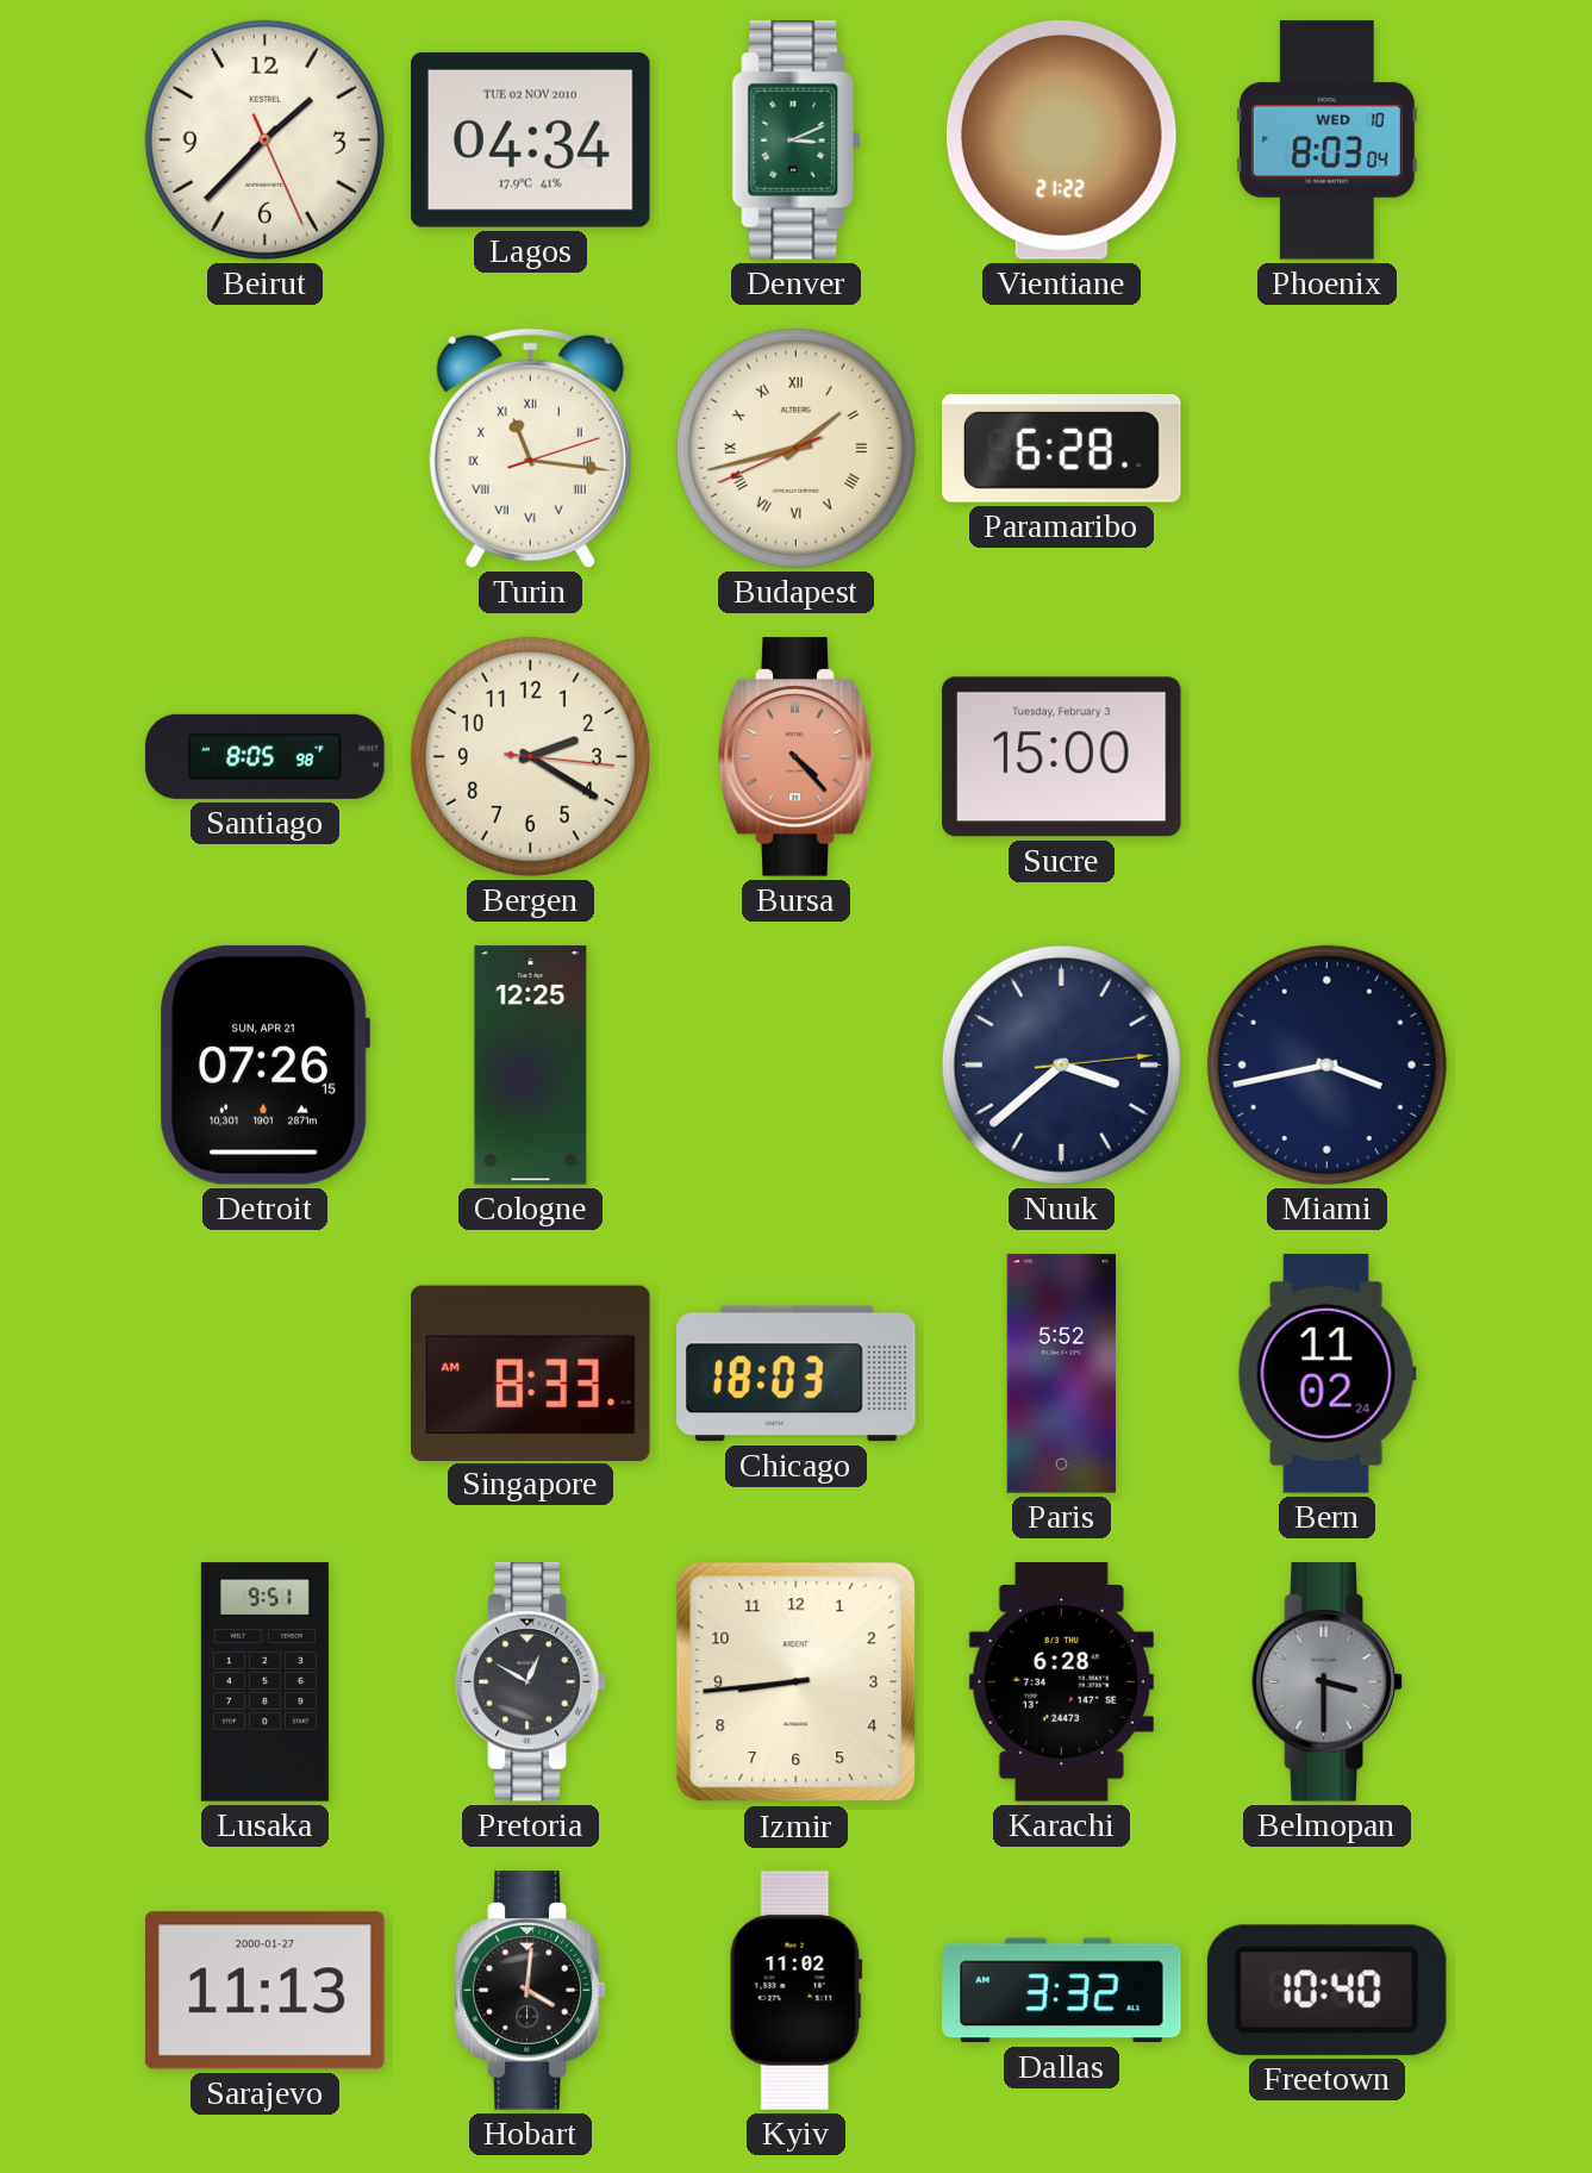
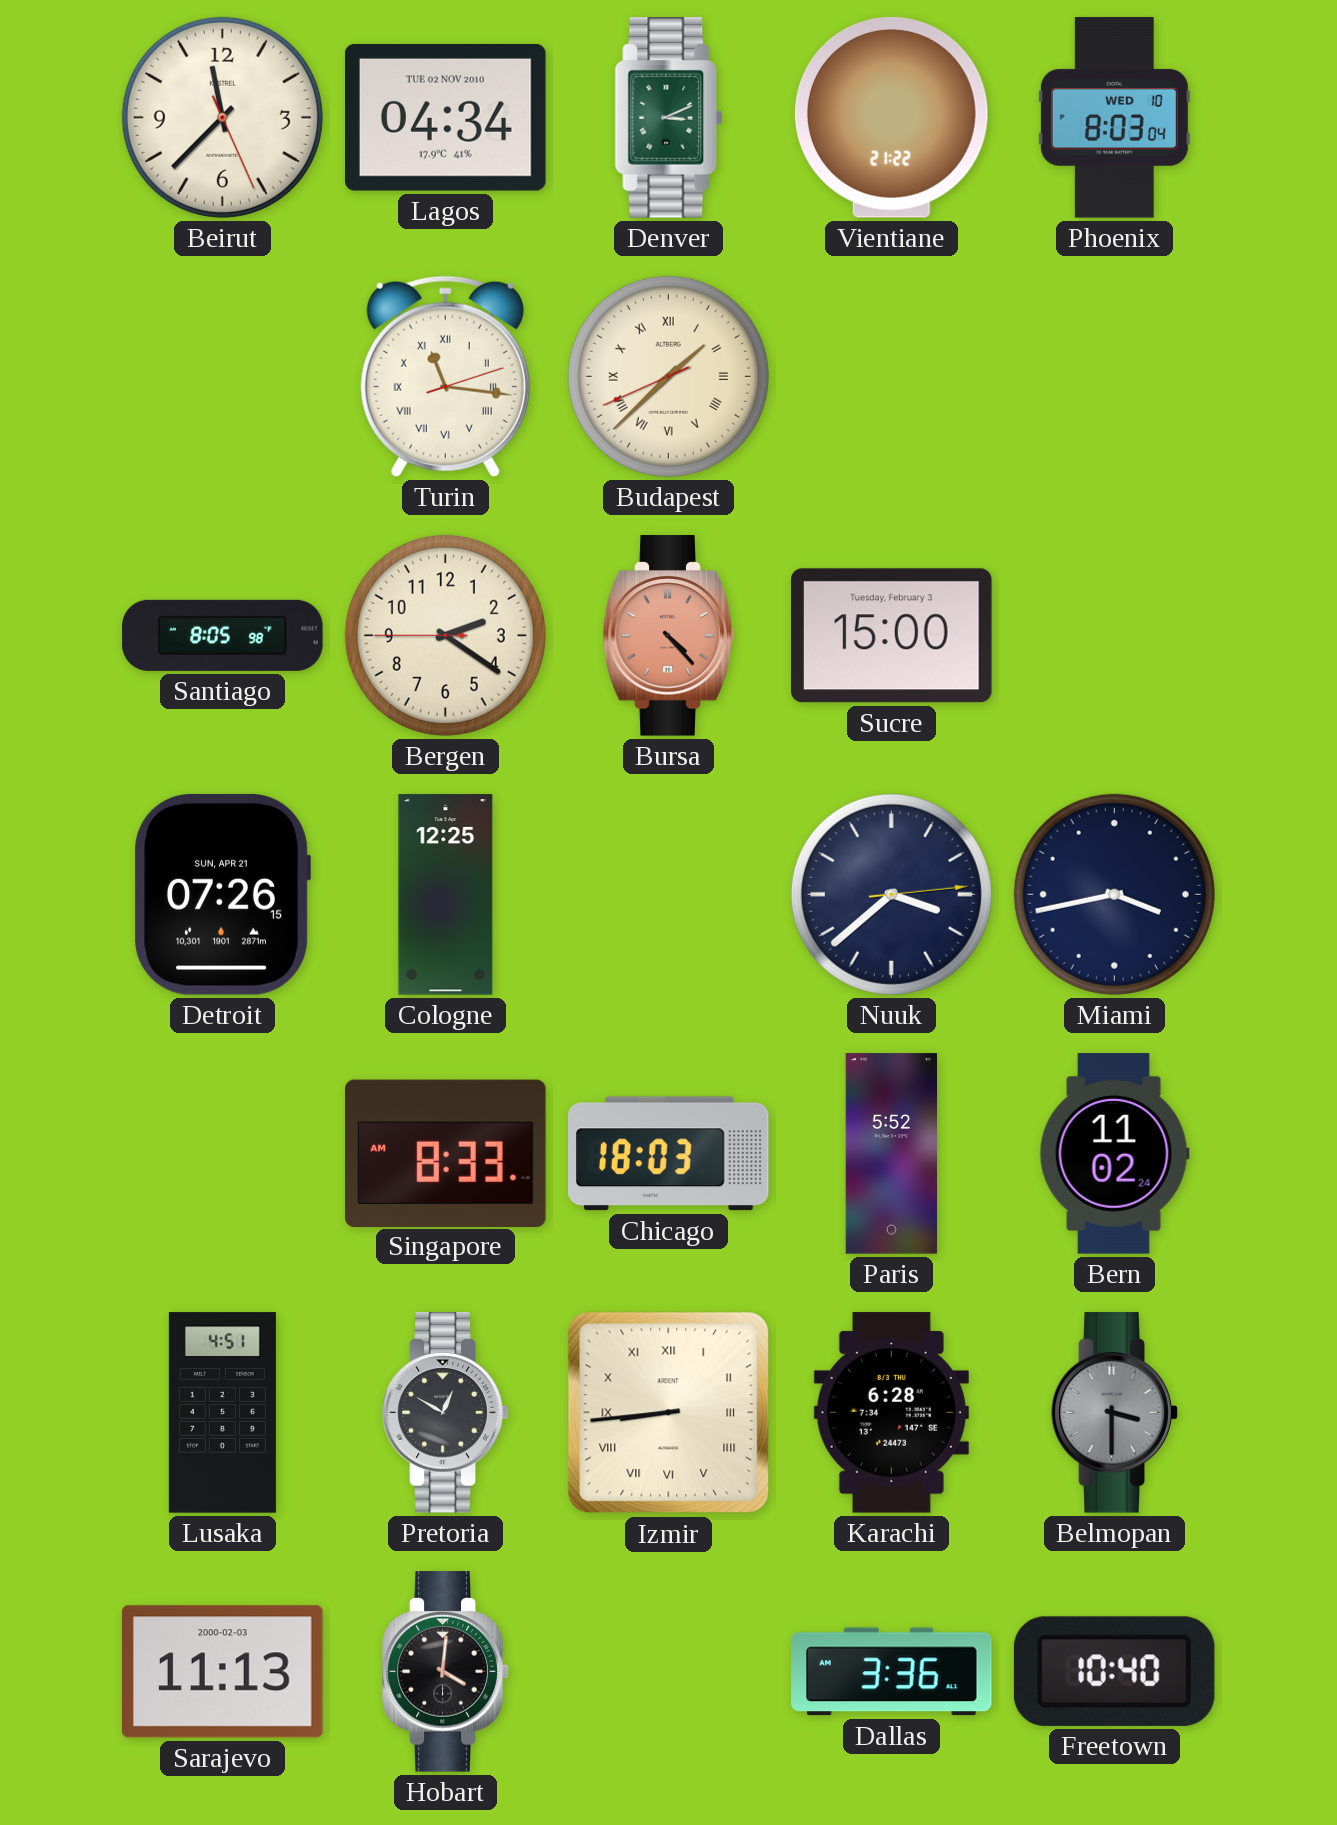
Beirut: 1:37 -> 11:37 (222, 117)
Budapest: 1:42 -> 1:37 (668, 376)
Paramaribo: 6:28 -> none (1062, 448)
Bergen: 2:20:16 -> 2:20:45 (445, 635)
Lusaka: 9:51 -> 4:51 (222, 1413)
Izmir numerals: Arabic -> Roman (669, 1413)
Sarajevo date: 2000-01-27 -> 2000-02-03 (223, 1672)
Kyiv: 11:02 -> none (795, 1991)
Dallas: 3:32 -> 3:36 (892, 1672)
